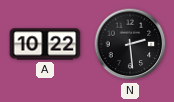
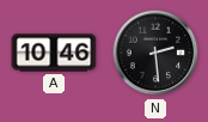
A: 10:22 -> 10:46 (54, 53)
